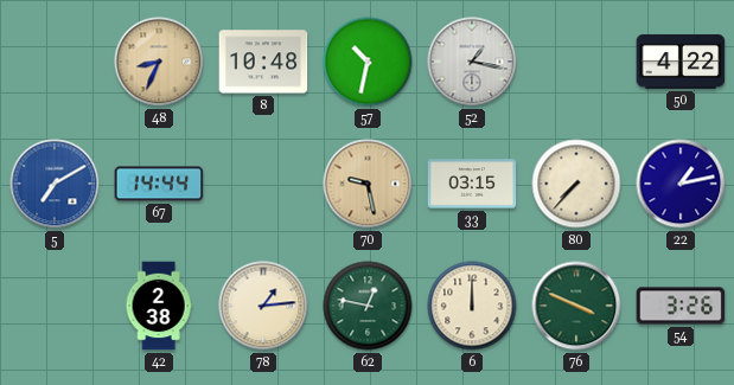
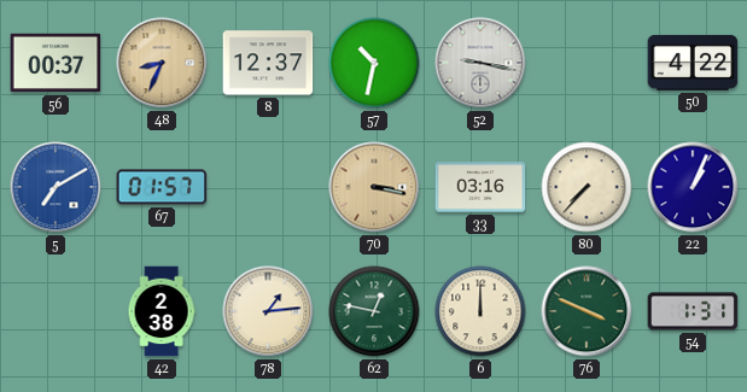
56: none -> 00:37 (56, 63)
8: 10:48 -> 12:37 (268, 63)
52: 1:17 -> 9:17 (480, 63)
67: 14:44 -> 01:57 (162, 187)
70: 9:28 -> 3:17 (374, 187)
33: 03:15 -> 03:16 (480, 187)
22: 1:13 -> 1:04 (693, 187)
54: 3:26 -> 1:31 (693, 311)
